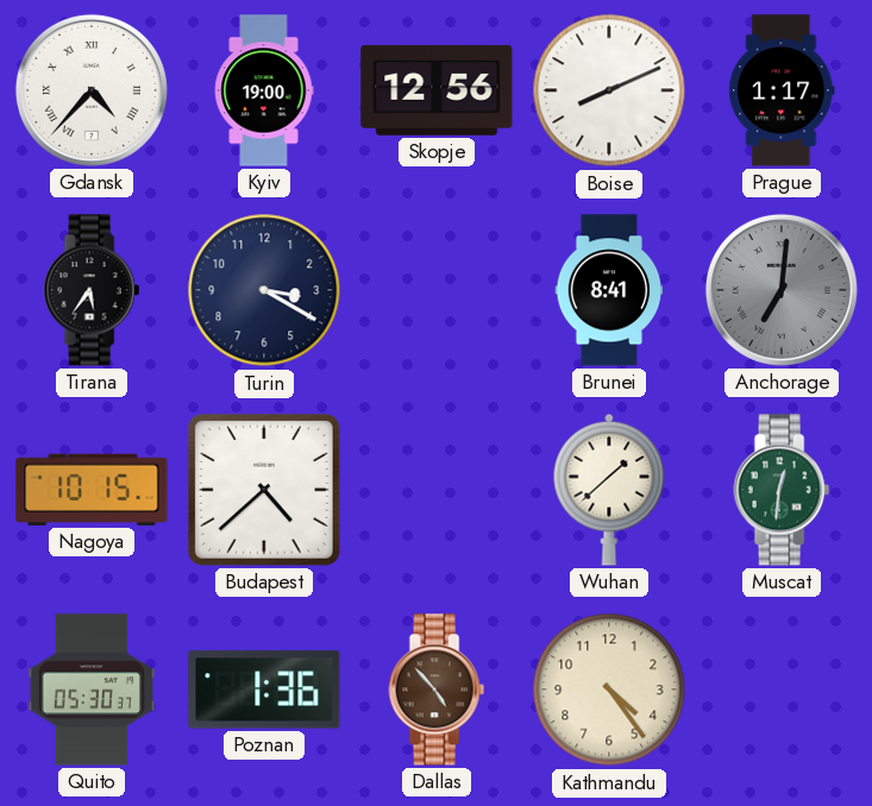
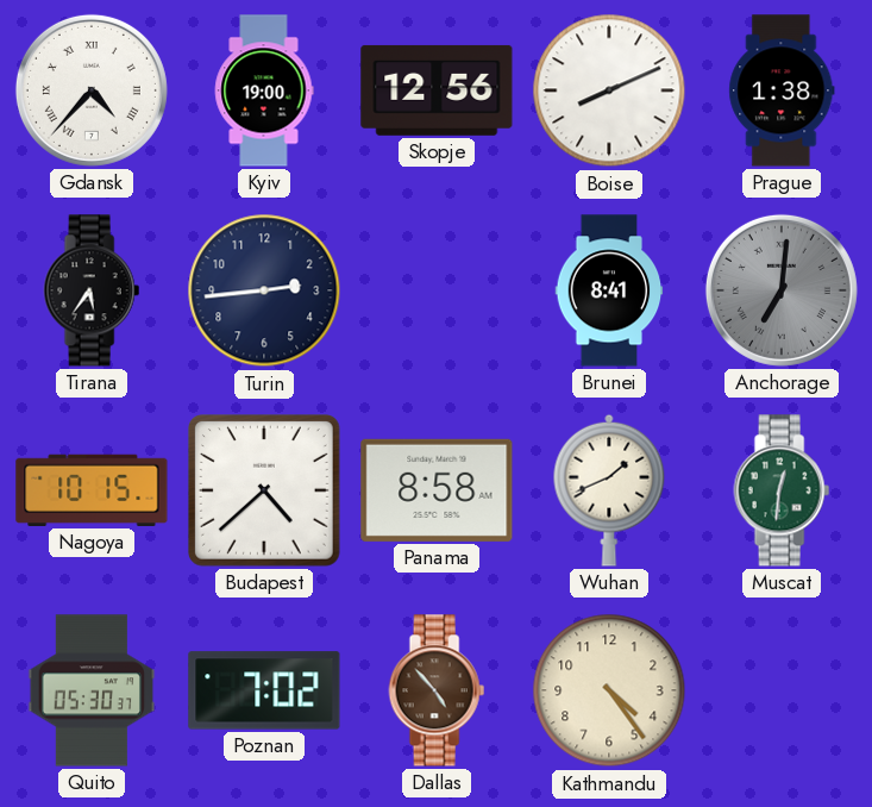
Prague: 1:17 -> 1:38 (782, 90)
Turin: 3:20 -> 2:44 (264, 290)
Panama: none -> 8:58 (437, 490)
Wuhan: 1:38 -> 1:41 (609, 490)
Poznan: 1:36 -> 7:02 (264, 690)
